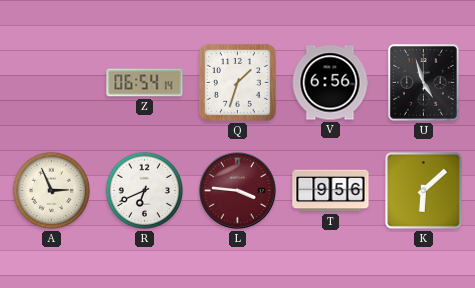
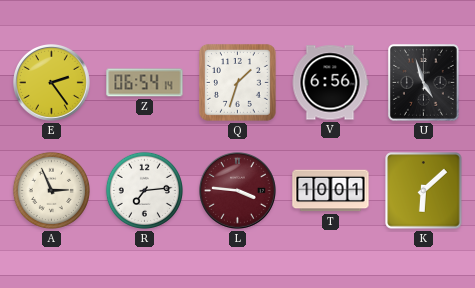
E: none -> 2:24 (52, 83)
R: 6:41 -> 7:14 (144, 190)
T: 9:56 -> 10:01 (331, 191)
